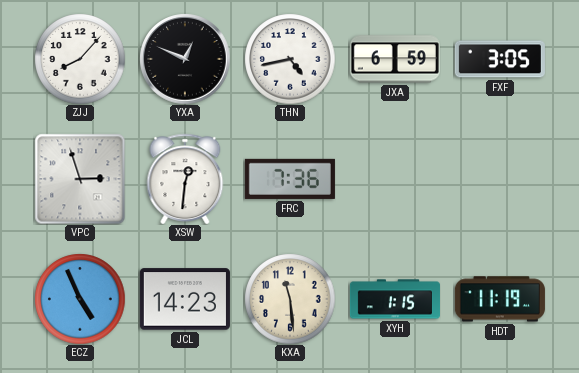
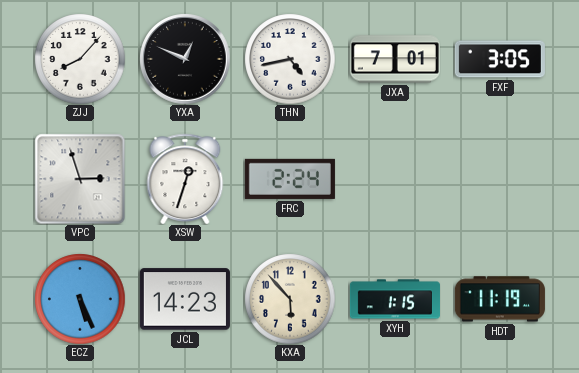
JXA: 6:59 -> 7:01 (395, 59)
XSW: 12:31 -> 12:33 (185, 179)
FRC: 7:36 -> 2:24 (290, 179)
ECZ: 4:56 -> 5:26 (80, 299)
KXA: 11:29 -> 5:53 (290, 299)
